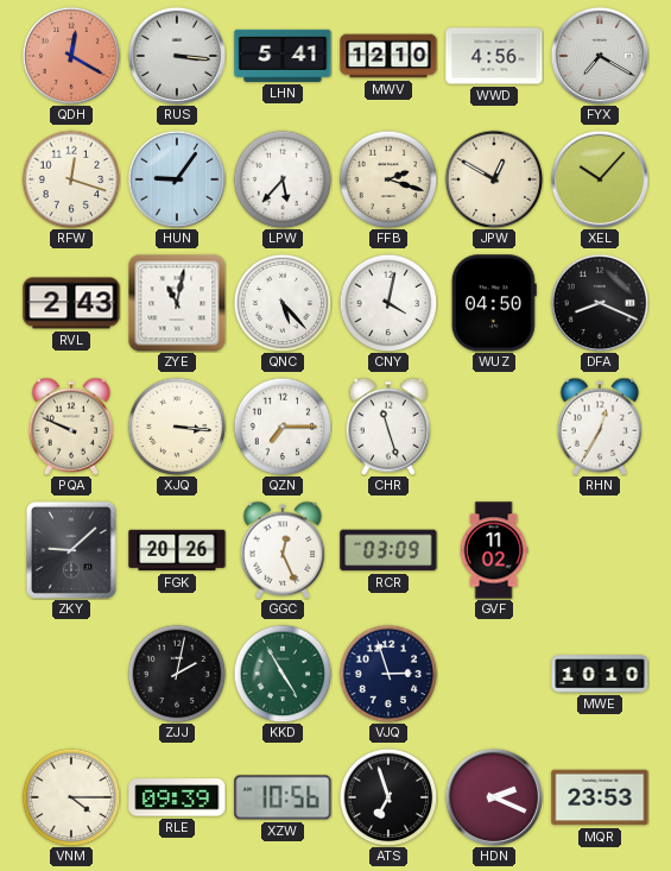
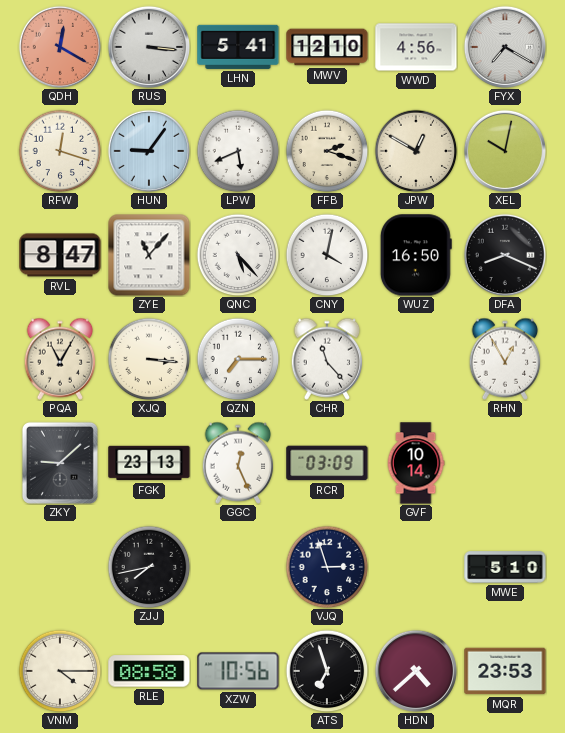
LPW: 5:37 -> 5:41 (238, 151)
XEL: 10:07 -> 10:02 (504, 150)
RVL: 2:43 -> 8:47 (60, 255)
ZYE: 11:02 -> 11:07 (149, 255)
WUZ: 04:50 -> 16:50 (416, 255)
PQA: 9:49 -> 11:05 (60, 359)
CHR: 11:27 -> 11:23 (327, 359)
RHN: 12:35 -> 12:55 (505, 359)
FGK: 20:26 -> 23:13 (149, 463)
GVF: 11:02 -> 10:14 (416, 463)
ZJJ: 2:02 -> 7:43 (149, 567)
KKD: 4:55 -> none (283, 674)
MWE: 10:10 -> 5:10 (505, 567)
RLE: 09:39 -> 08:58 (149, 671)
HDN: 2:19 -> 4:38 (415, 670)
